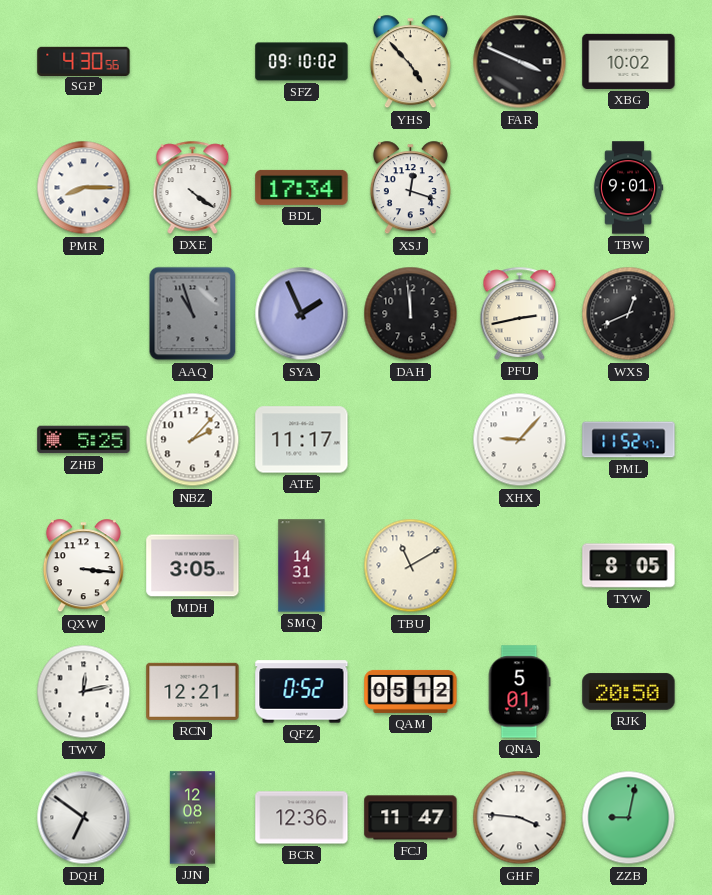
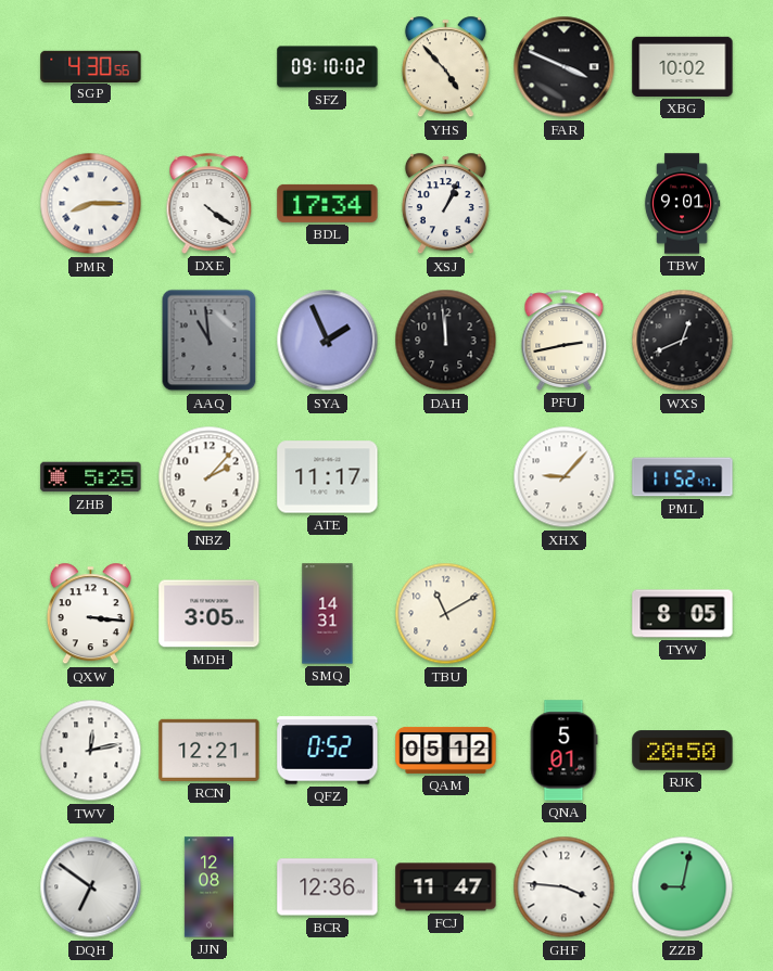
XSJ: 12:18 -> 1:04 (445, 204)
AAQ: 10:57 -> 10:59 (210, 341)
